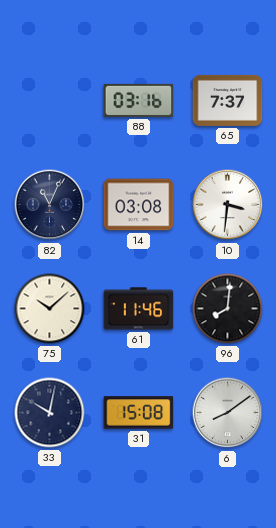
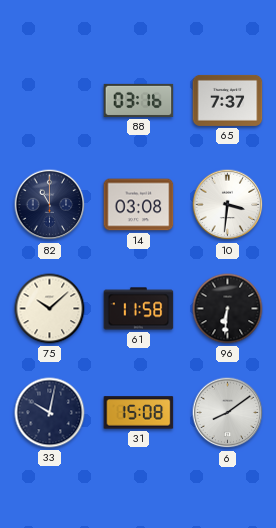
82: 11:04 -> 11:00 (50, 205)
61: 11:46 -> 11:58 (139, 309)
96: 8:01 -> 6:31 (228, 309)
